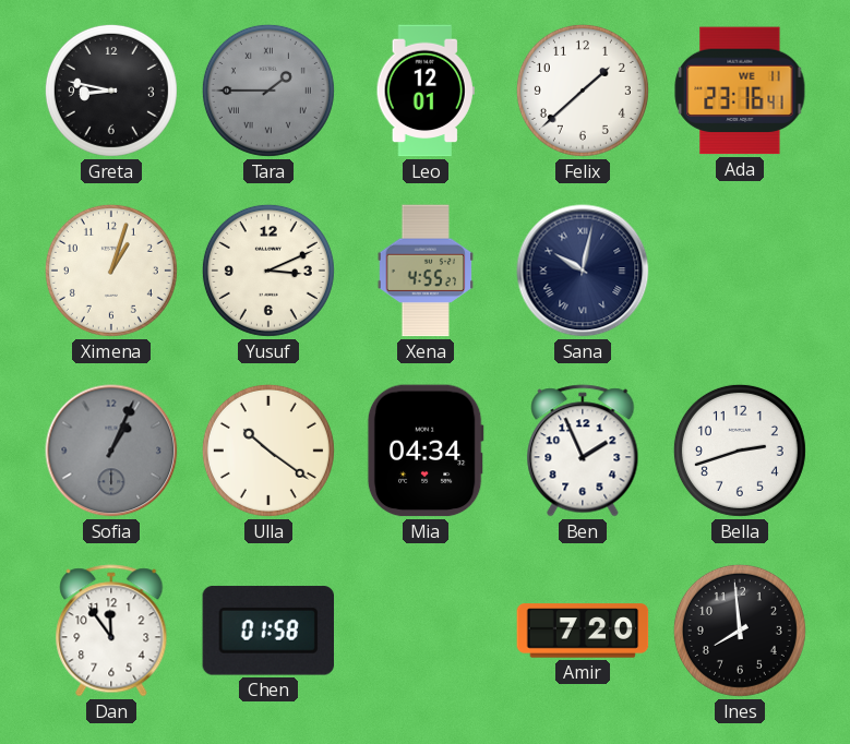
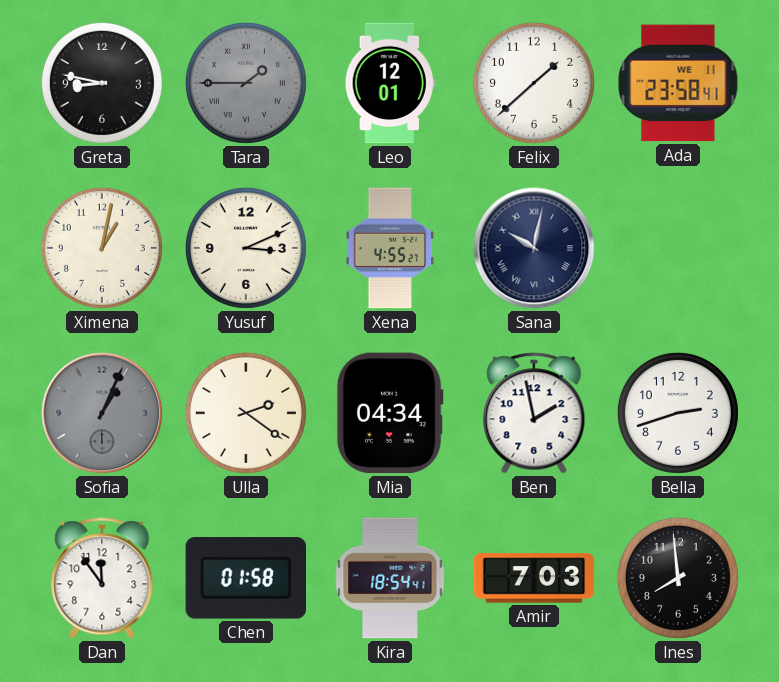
Ada: 23:16 -> 23:58 (678, 83)
Ximena: 1:03 -> 1:02 (102, 248)
Ulla: 10:21 -> 2:21 (246, 413)
Ben: 1:56 -> 1:58 (534, 413)
Kira: none -> 18:54 (390, 578)
Amir: 7:20 -> 7:03 (534, 578)
